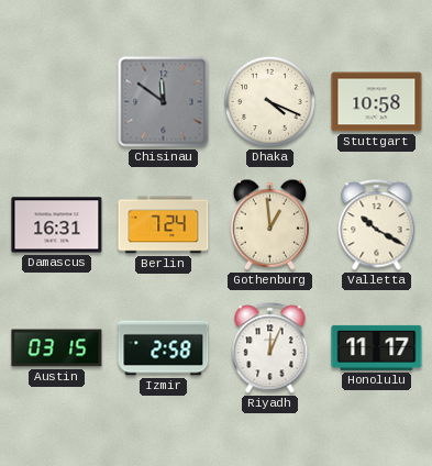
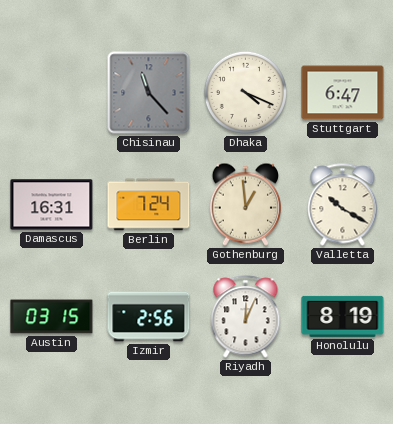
Chisinau: 11:51 -> 11:23 (149, 93)
Stuttgart: 10:58 -> 6:47 (343, 93)
Izmir: 2:58 -> 2:56 (149, 317)
Honolulu: 11:17 -> 8:19 (343, 316)
